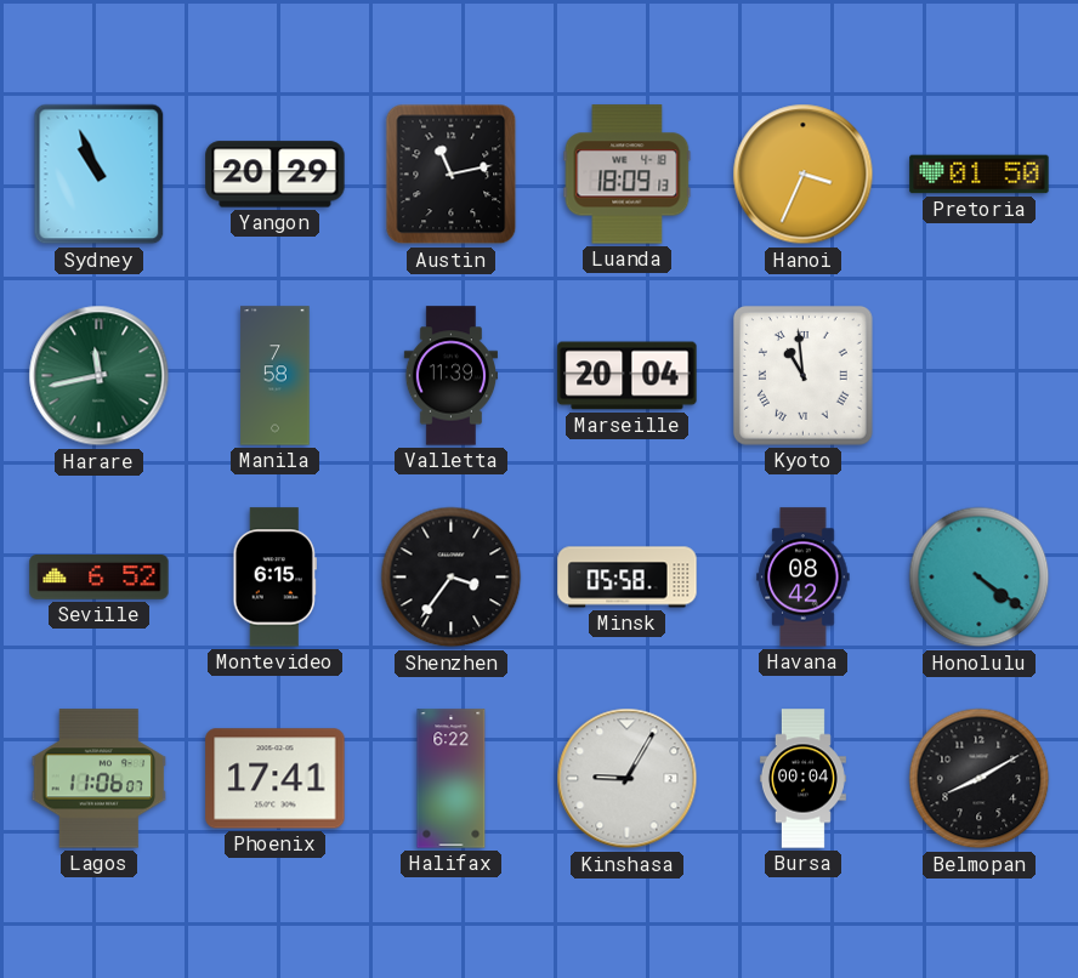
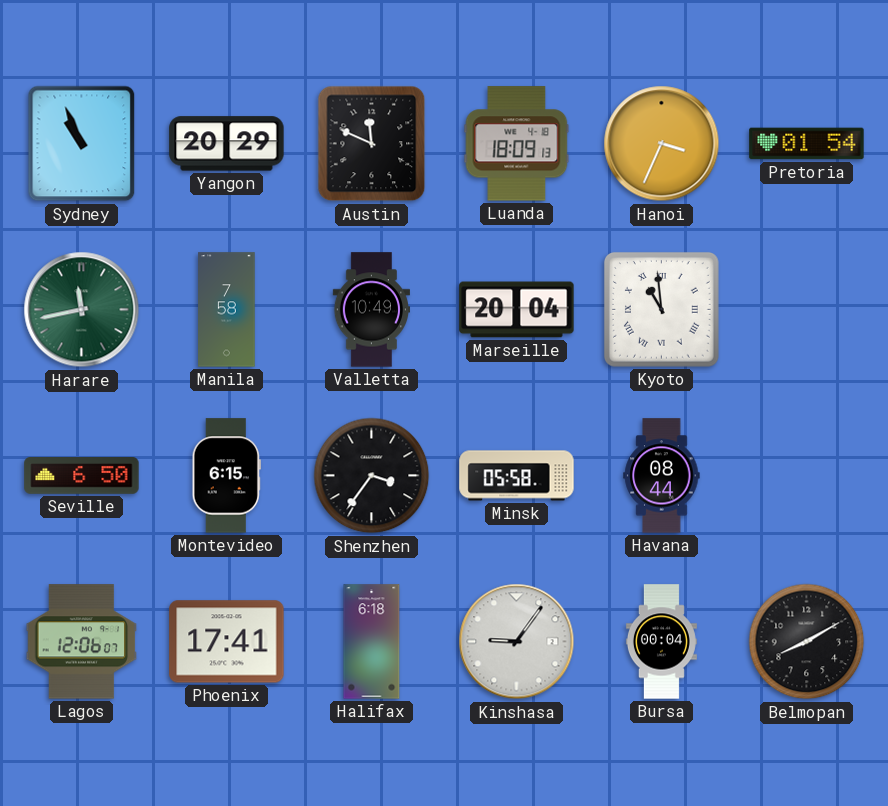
Austin: 11:13 -> 11:49 (372, 144)
Pretoria: 01:50 -> 01:54 (807, 144)
Valletta: 11:39 -> 10:49 (371, 310)
Seville: 6:52 -> 6:50 (82, 476)
Havana: 08:42 -> 08:44 (662, 476)
Honolulu: 4:21 -> none (980, 578)
Lagos: 11:06 -> 12:06 (82, 642)
Halifax: 6:22 -> 6:18 (372, 642)
Kinshasa: 9:05 -> 9:06 (517, 642)
